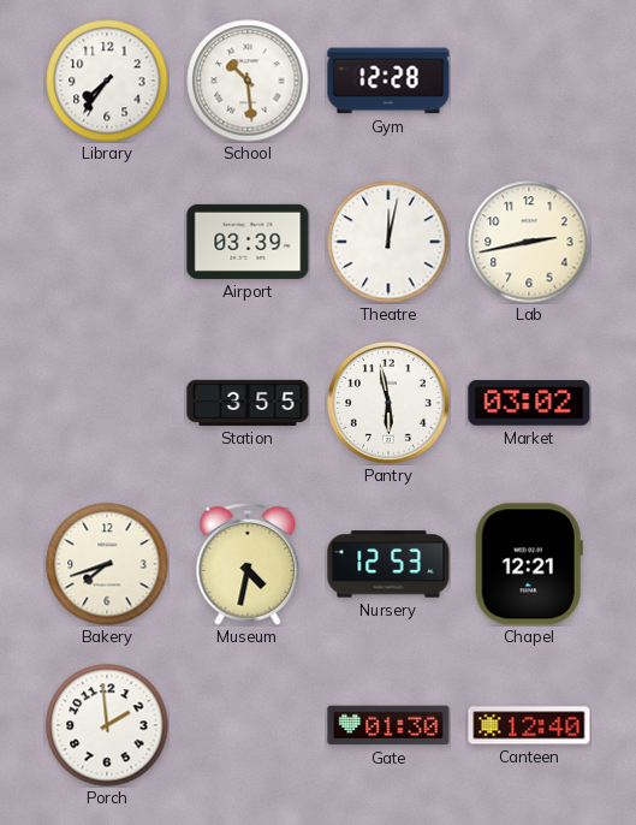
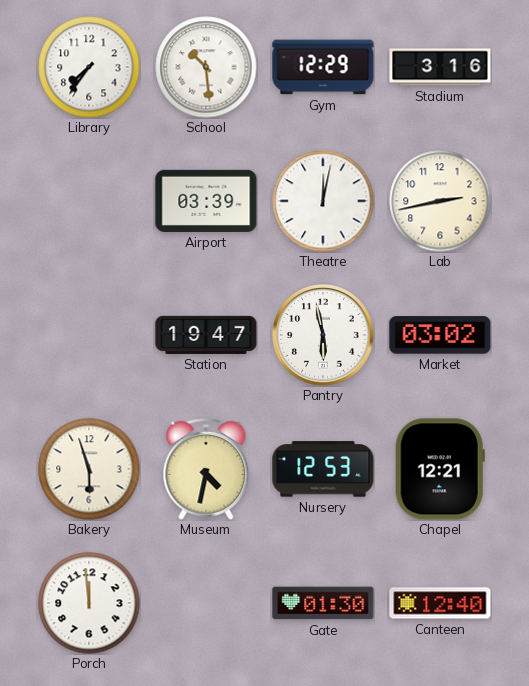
Gym: 12:28 -> 12:29 (323, 67)
Stadium: none -> 3:16 (440, 67)
Station: 3:55 -> 19:47 (206, 335)
Bakery: 7:42 -> 5:57 (89, 469)
Porch: 1:59 -> 11:59 (89, 603)
